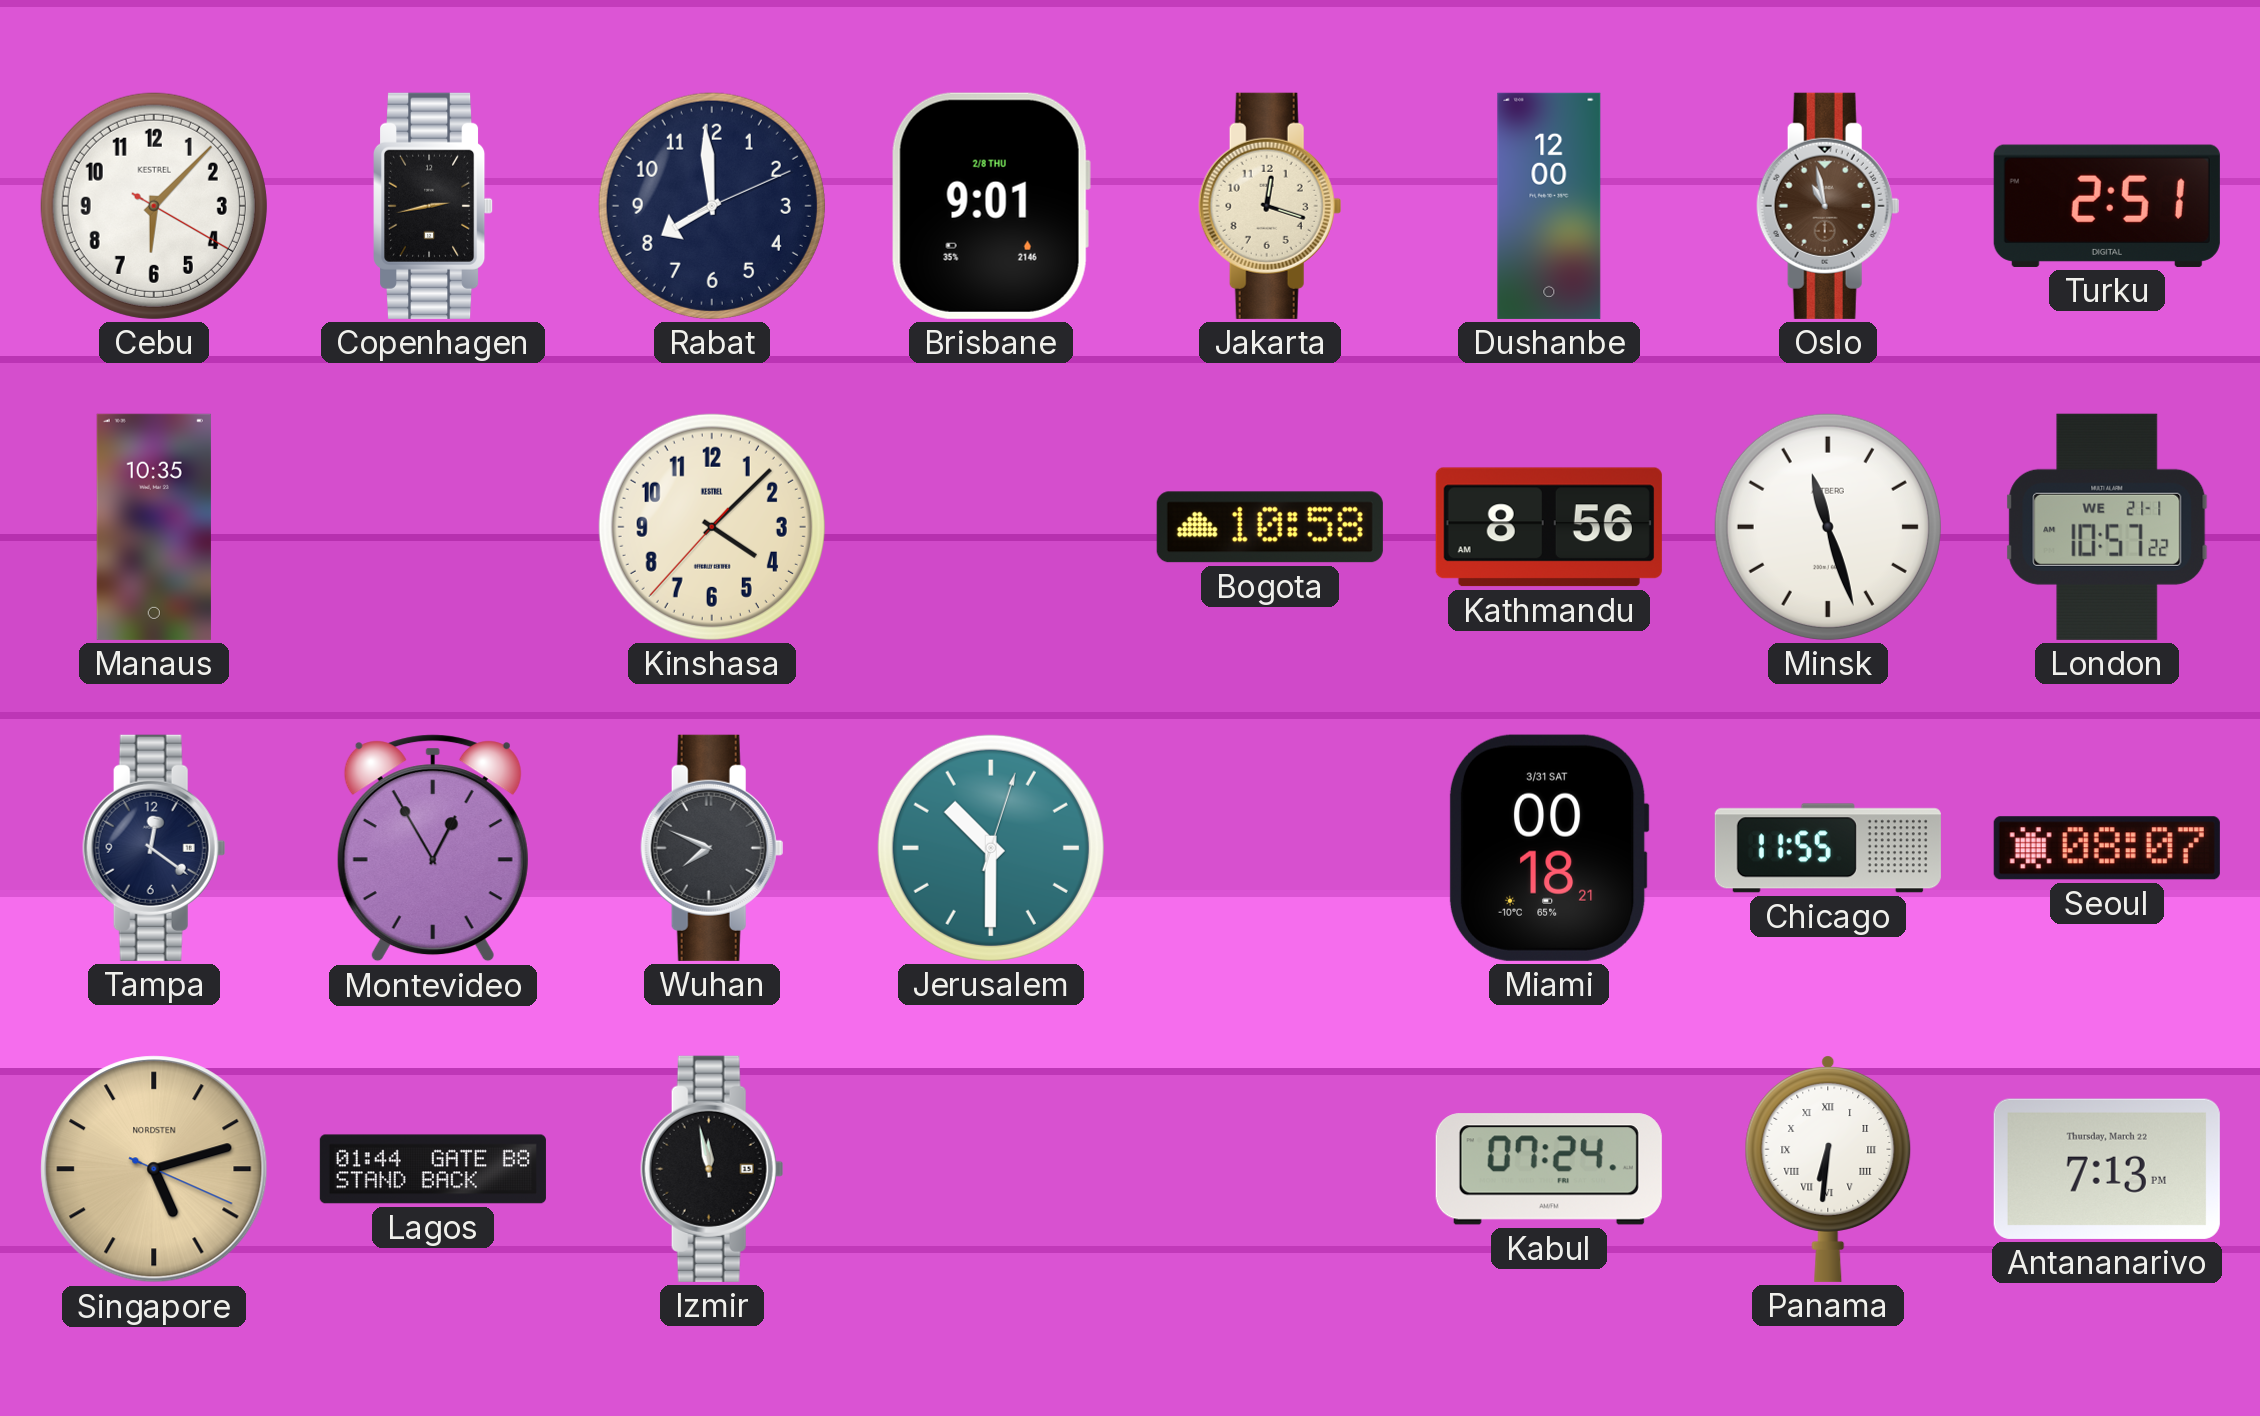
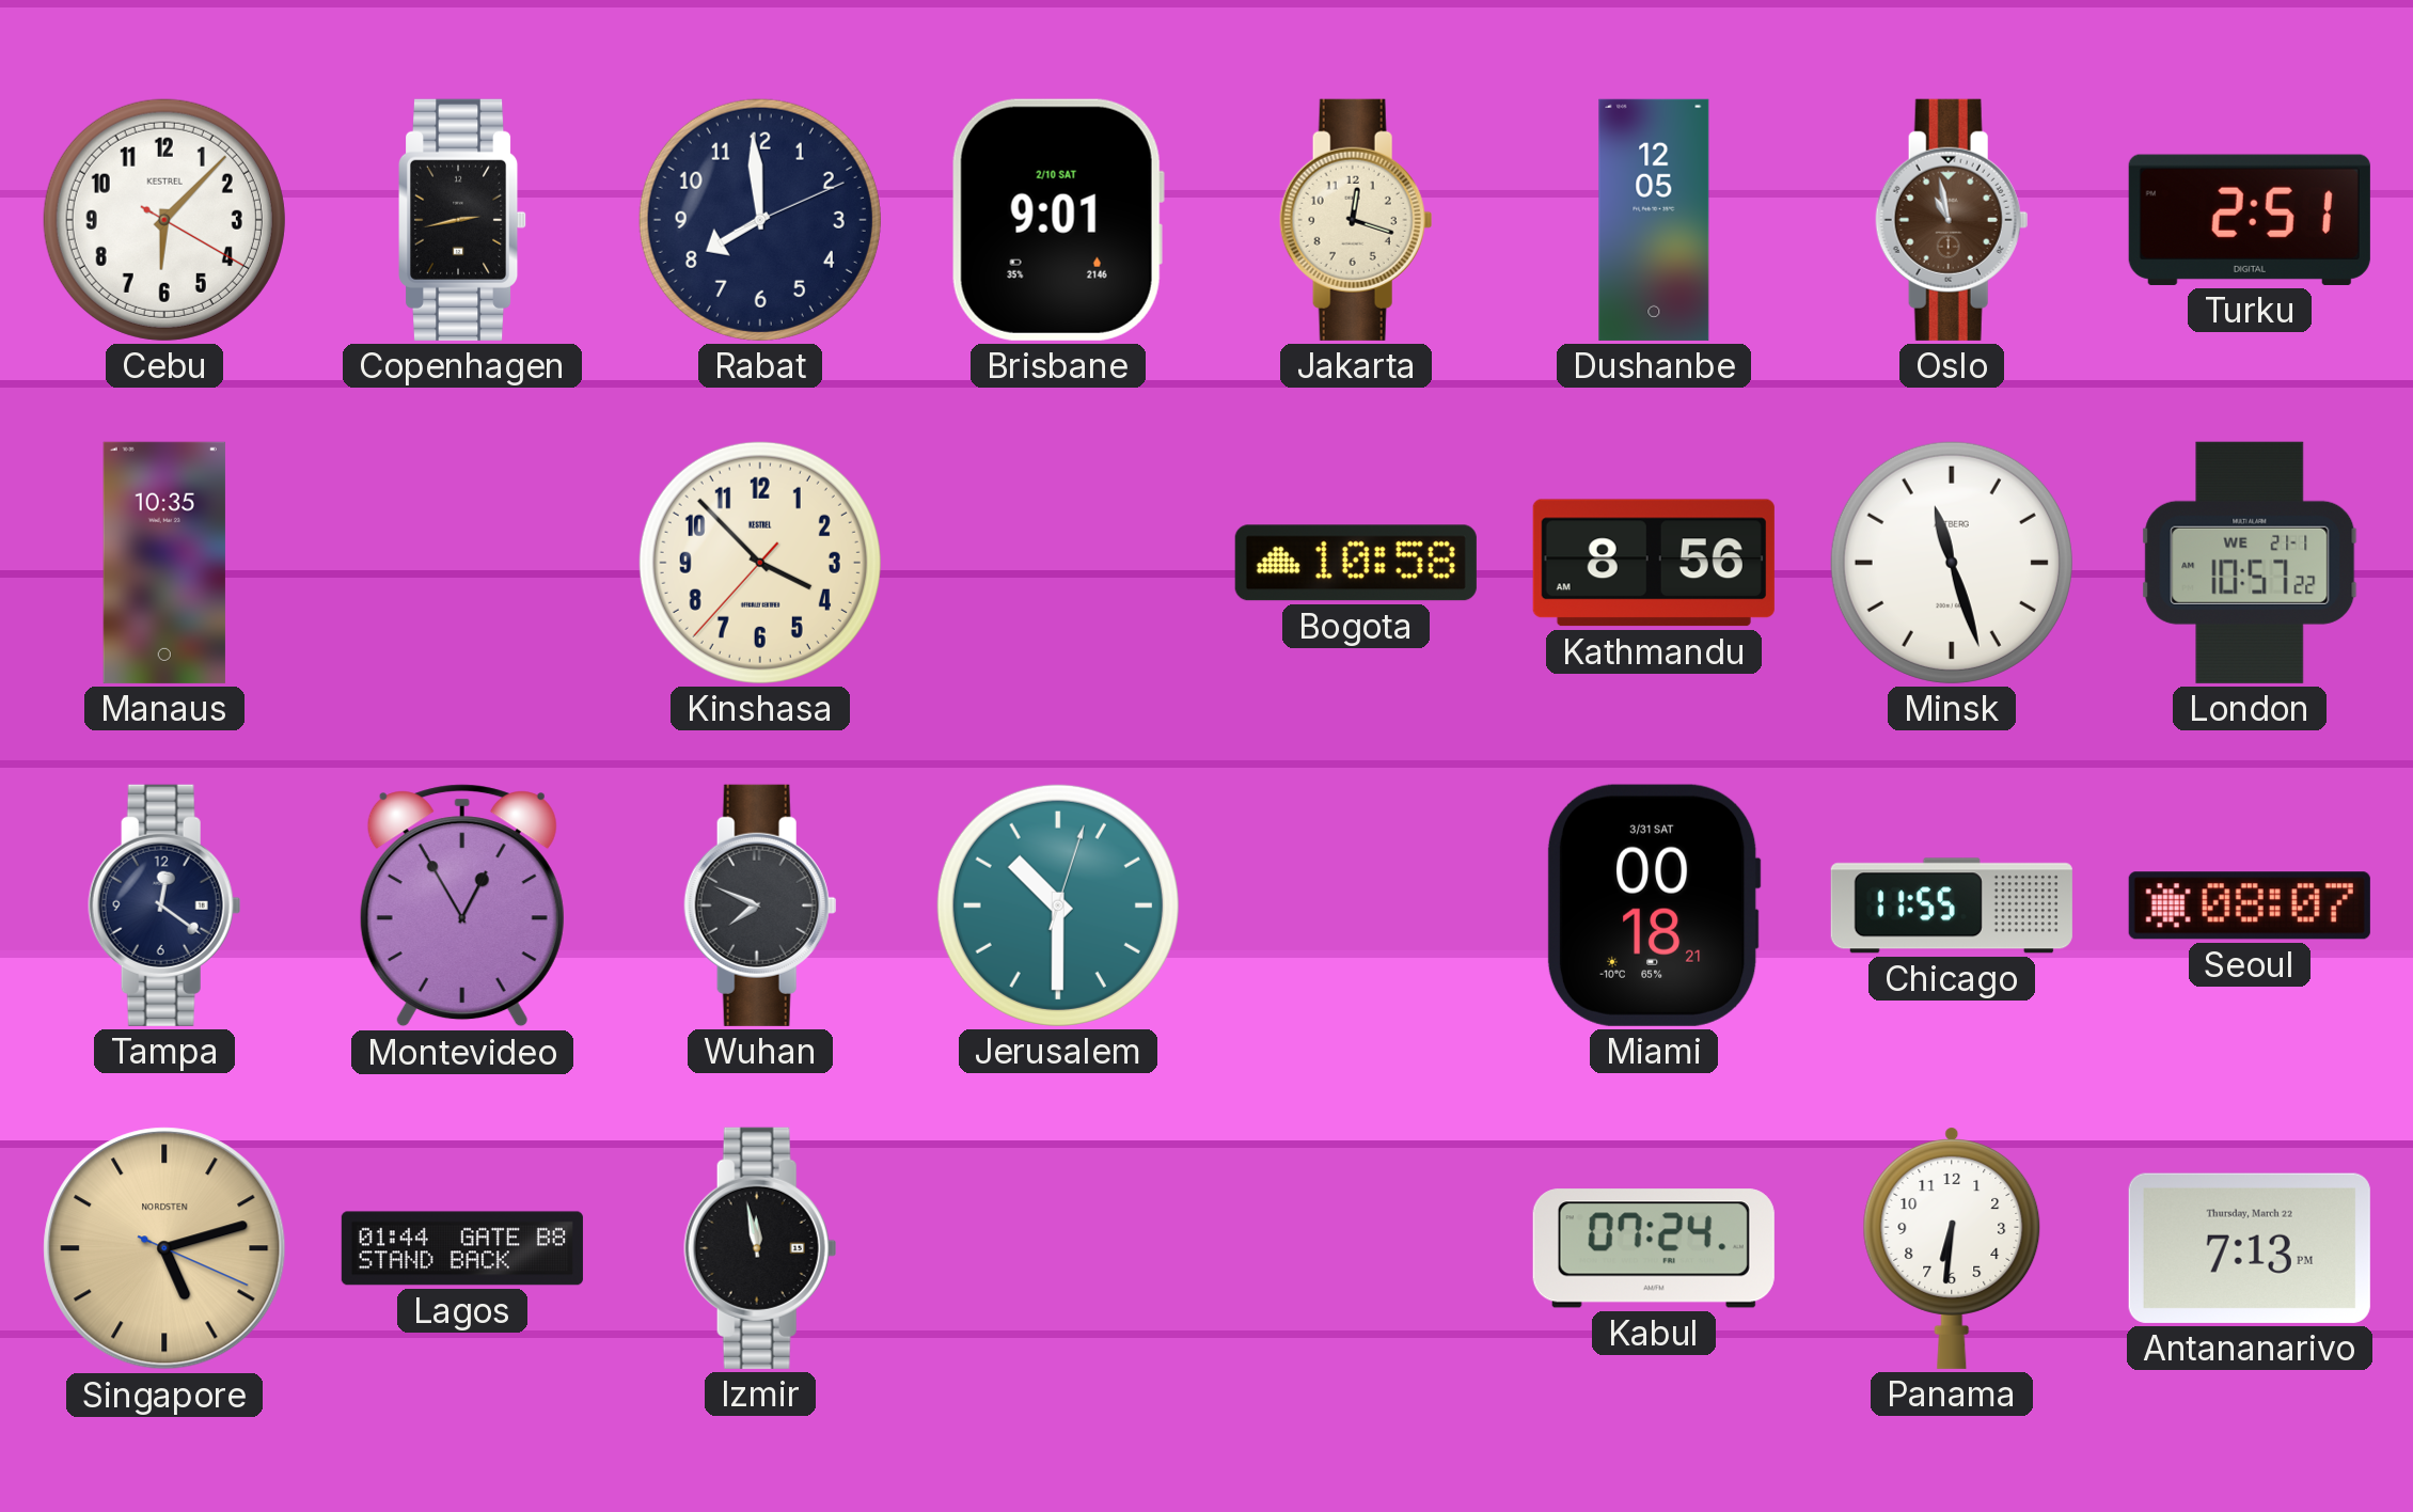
Brisbane date: 2/8 THU -> 2/10 SAT (1058, 220)
Dushanbe: 12:00 -> 12:05 (1654, 220)
Kinshasa: 4:07 -> 3:52 (760, 563)
Panama numerals: Roman -> Arabic (1952, 1248)
